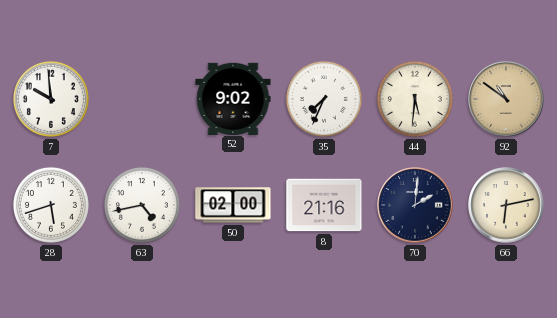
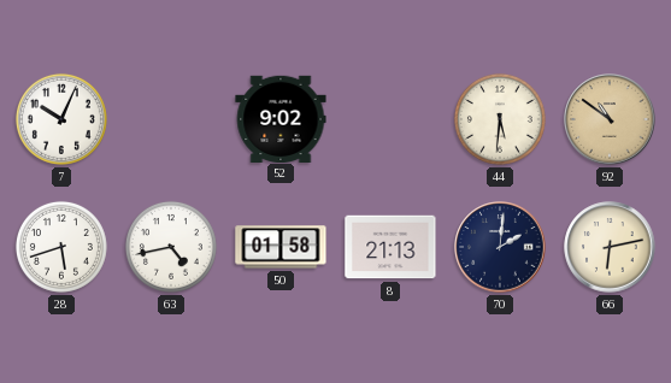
7: 9:59 -> 10:04 (61, 119)
35: 7:34 -> none (324, 99)
50: 02:00 -> 01:58 (281, 247)
8: 21:16 -> 21:13 (390, 247)
